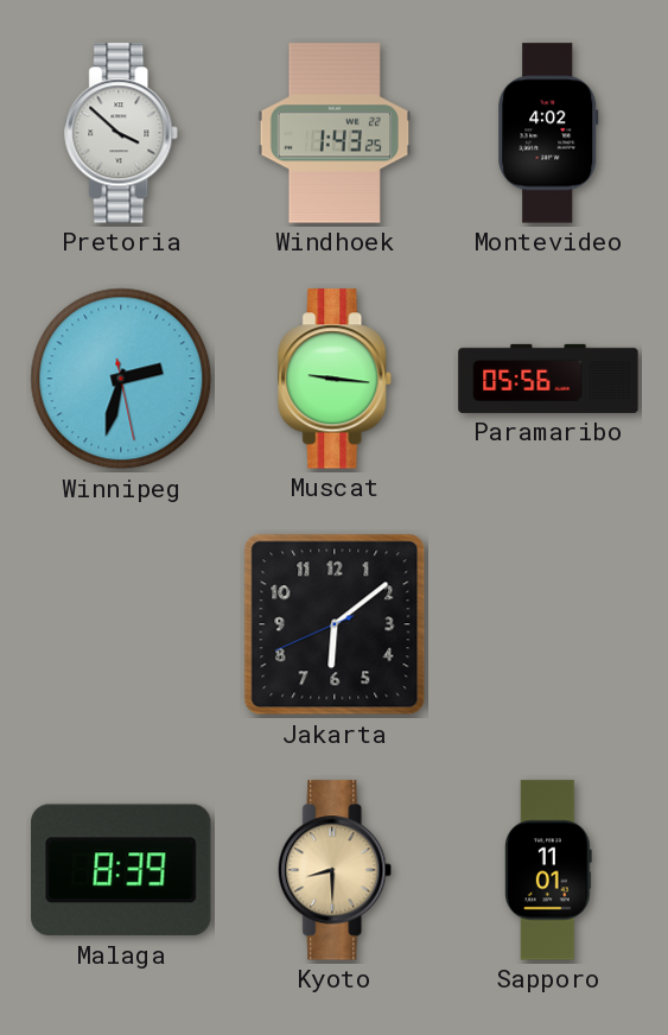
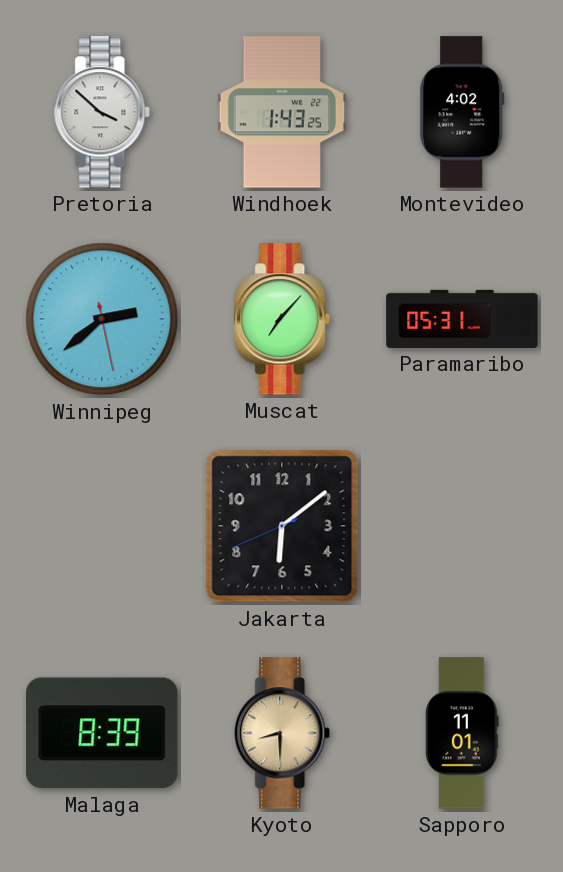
Winnipeg: 2:32 -> 2:38 (102, 319)
Muscat: 9:16 -> 7:07 (283, 319)
Paramaribo: 05:56 -> 05:31 (462, 319)
